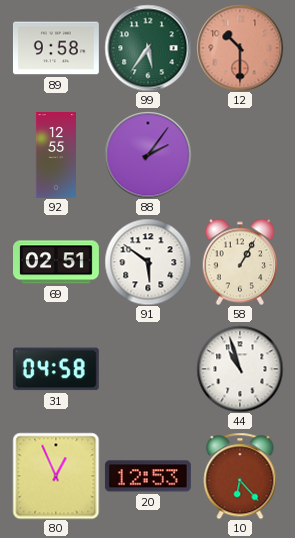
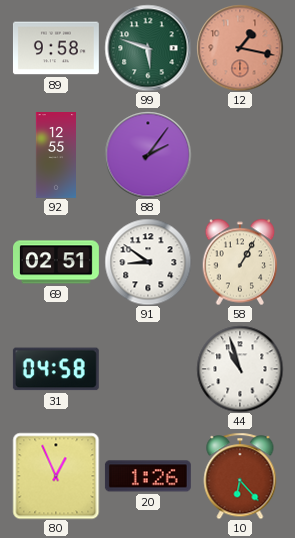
99: 5:36 -> 5:48 (148, 48)
12: 10:30 -> 1:17 (240, 48)
91: 5:51 -> 8:51 (148, 262)
20: 12:53 -> 1:26 (148, 476)
